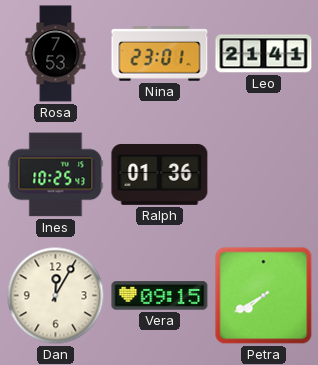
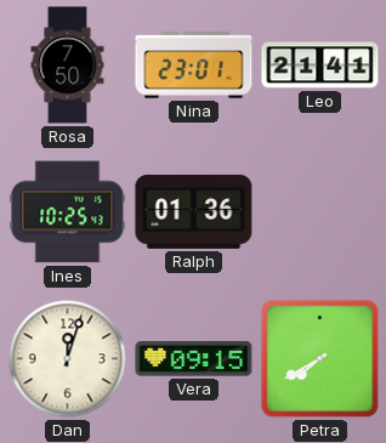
Rosa: 7:53 -> 7:50 (68, 66)
Dan: 12:05 -> 12:03 (68, 359)
